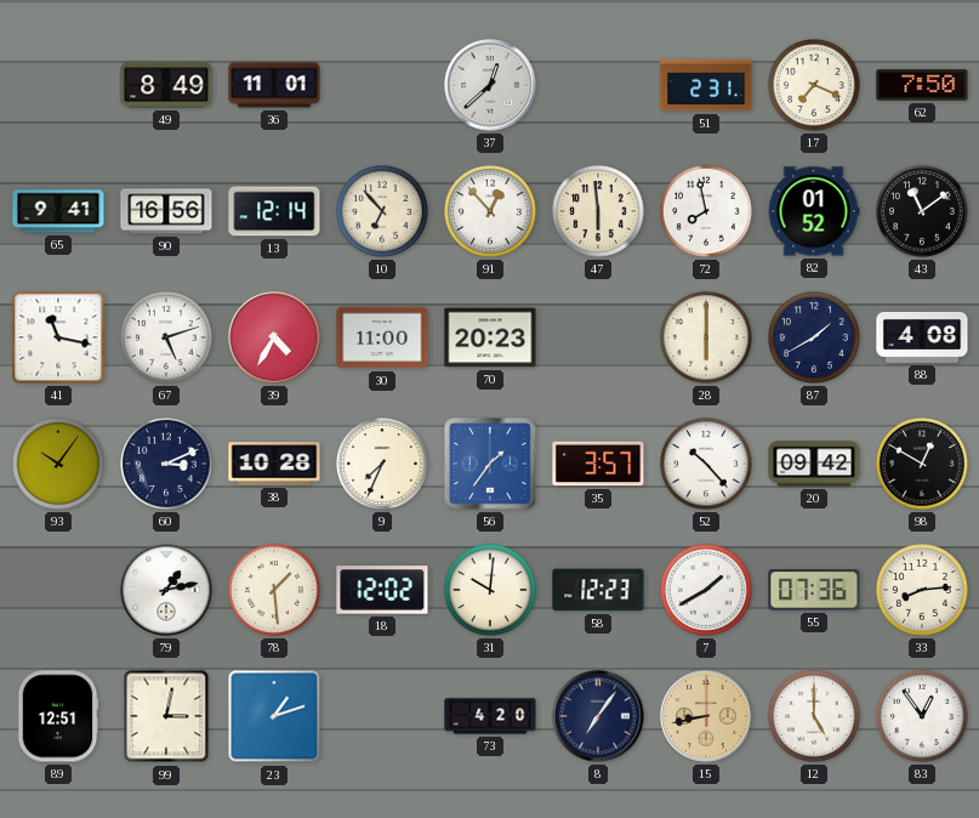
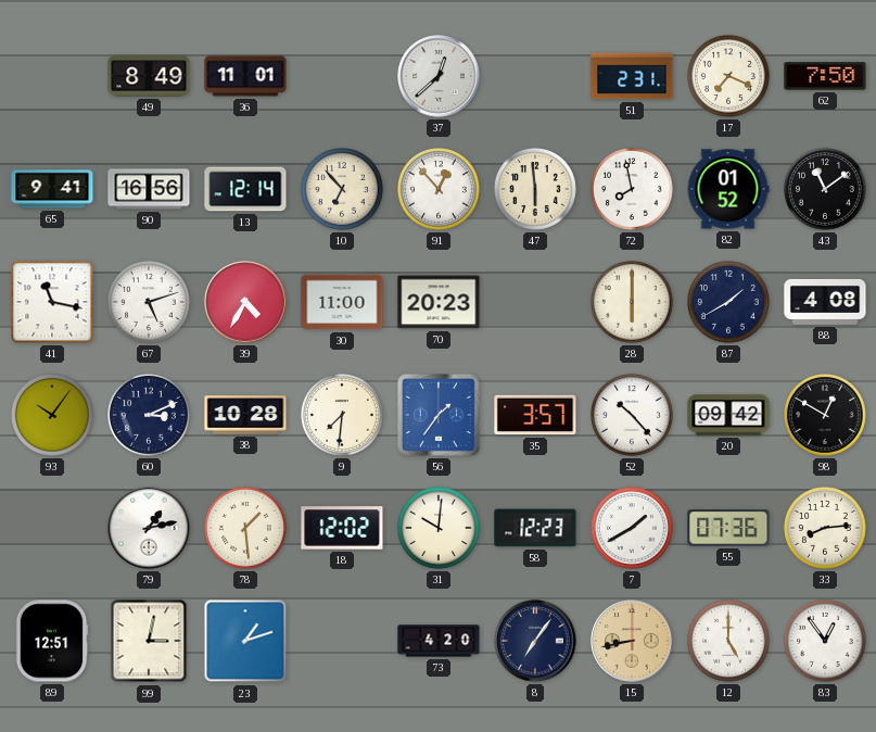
9: 7:34 -> 7:31 (343, 416)
